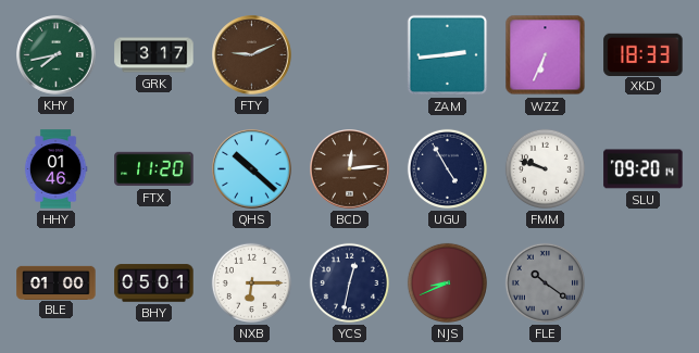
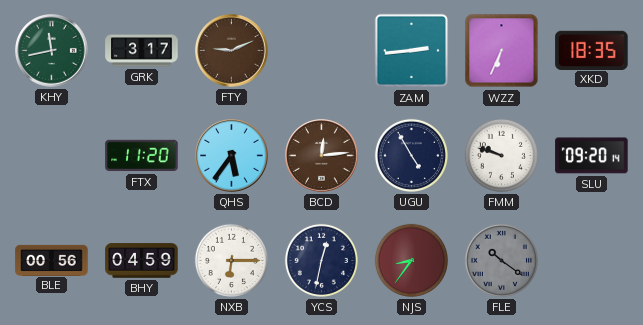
KHY: 7:43 -> 11:43 (52, 51)
XKD: 18:33 -> 18:35 (592, 50)
HHY: 01:46 -> none (55, 169)
QHS: 10:22 -> 5:36 (232, 156)
BLE: 01:00 -> 00:56 (52, 260)
BHY: 05:01 -> 04:59 (142, 261)
NJS: 8:41 -> 8:36 (411, 260)
